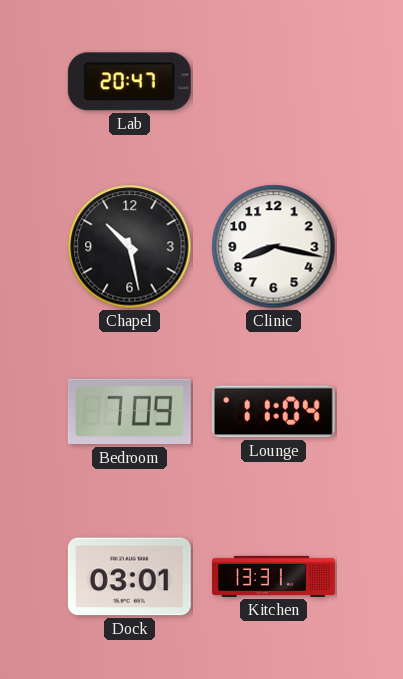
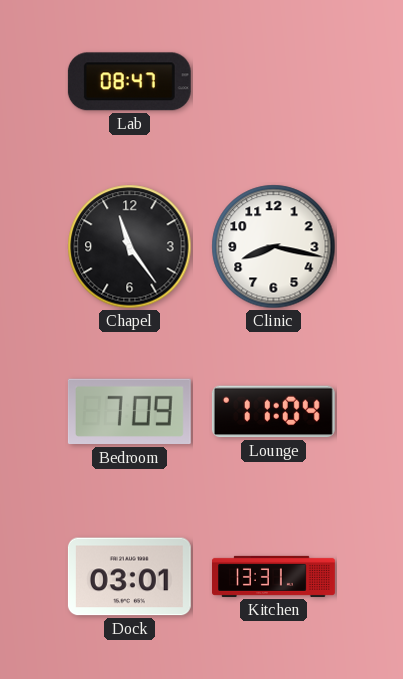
Lab: 20:47 -> 08:47 (129, 82)
Chapel: 10:28 -> 11:24 (130, 247)
